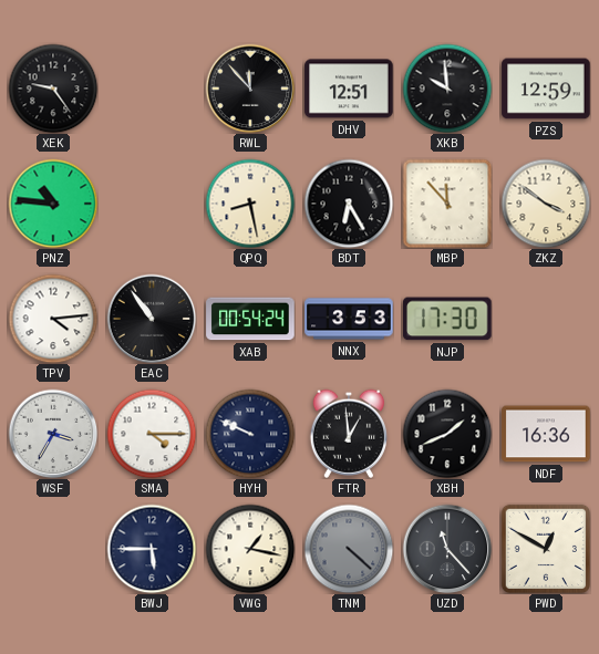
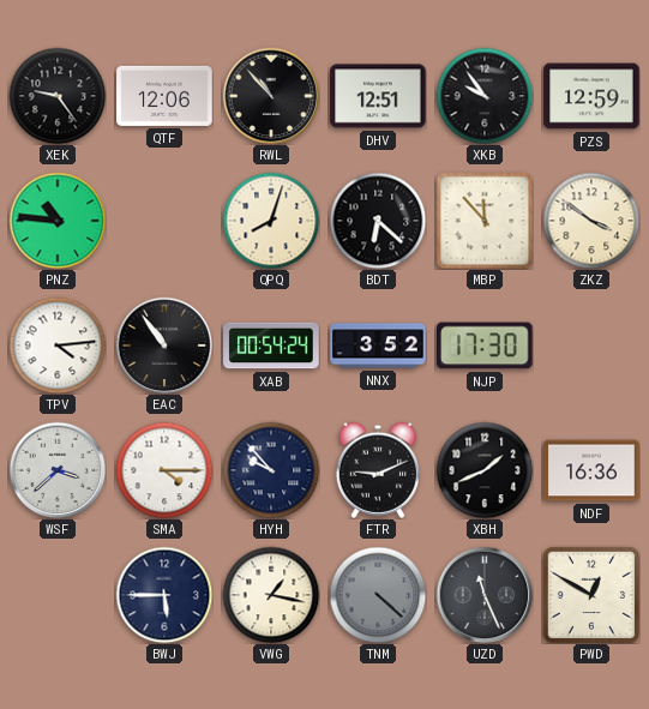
QTF: none -> 12:06 (164, 96)
RWL: 11:53 -> 10:53 (271, 96)
XKB: 9:59 -> 9:54 (485, 96)
QPQ: 8:28 -> 8:03 (271, 221)
BDT: 6:25 -> 6:22 (378, 221)
NNX: 3:53 -> 3:52 (378, 346)
WSF: 3:35 -> 3:38 (58, 470)
HYH: 9:49 -> 9:53 (271, 470)
FTR: 12:59 -> 9:11 (377, 470)
UZD: 11:23 -> 11:26 (485, 595)
